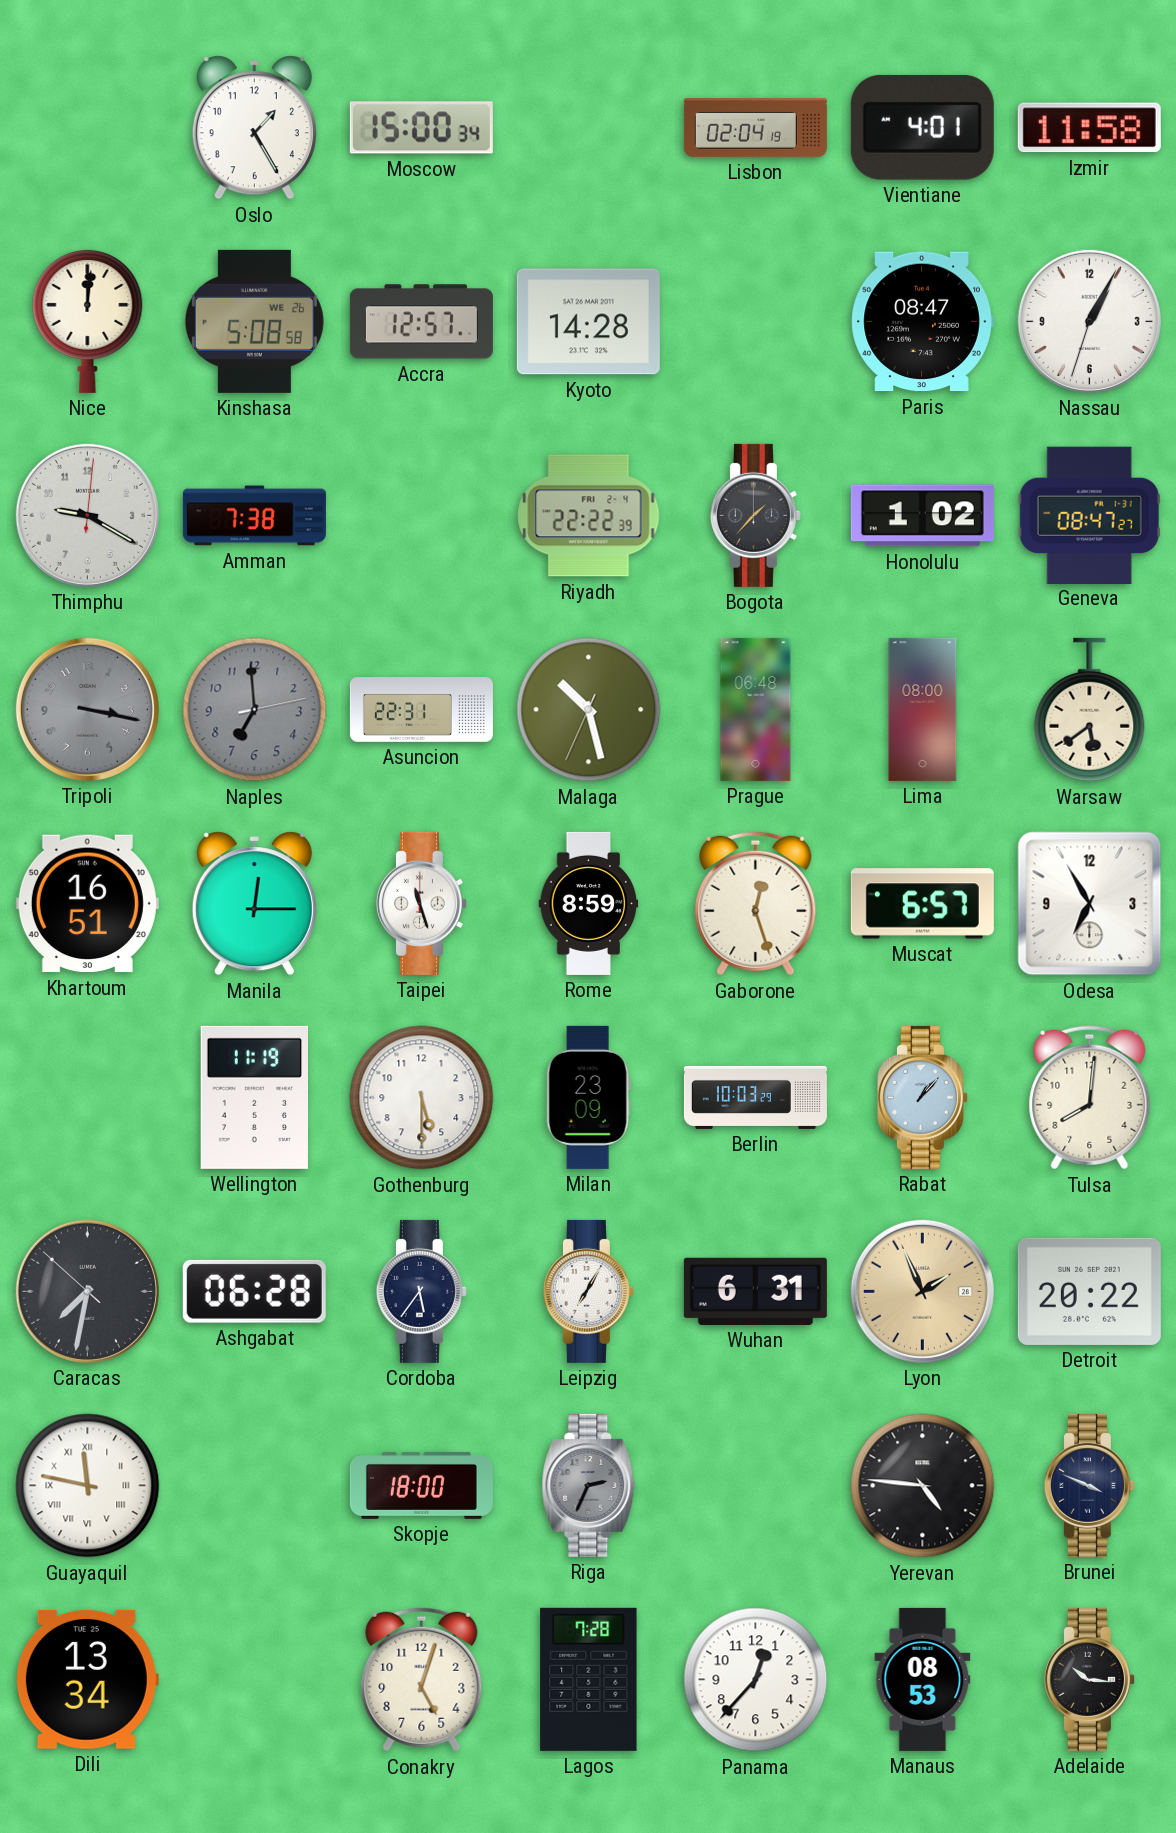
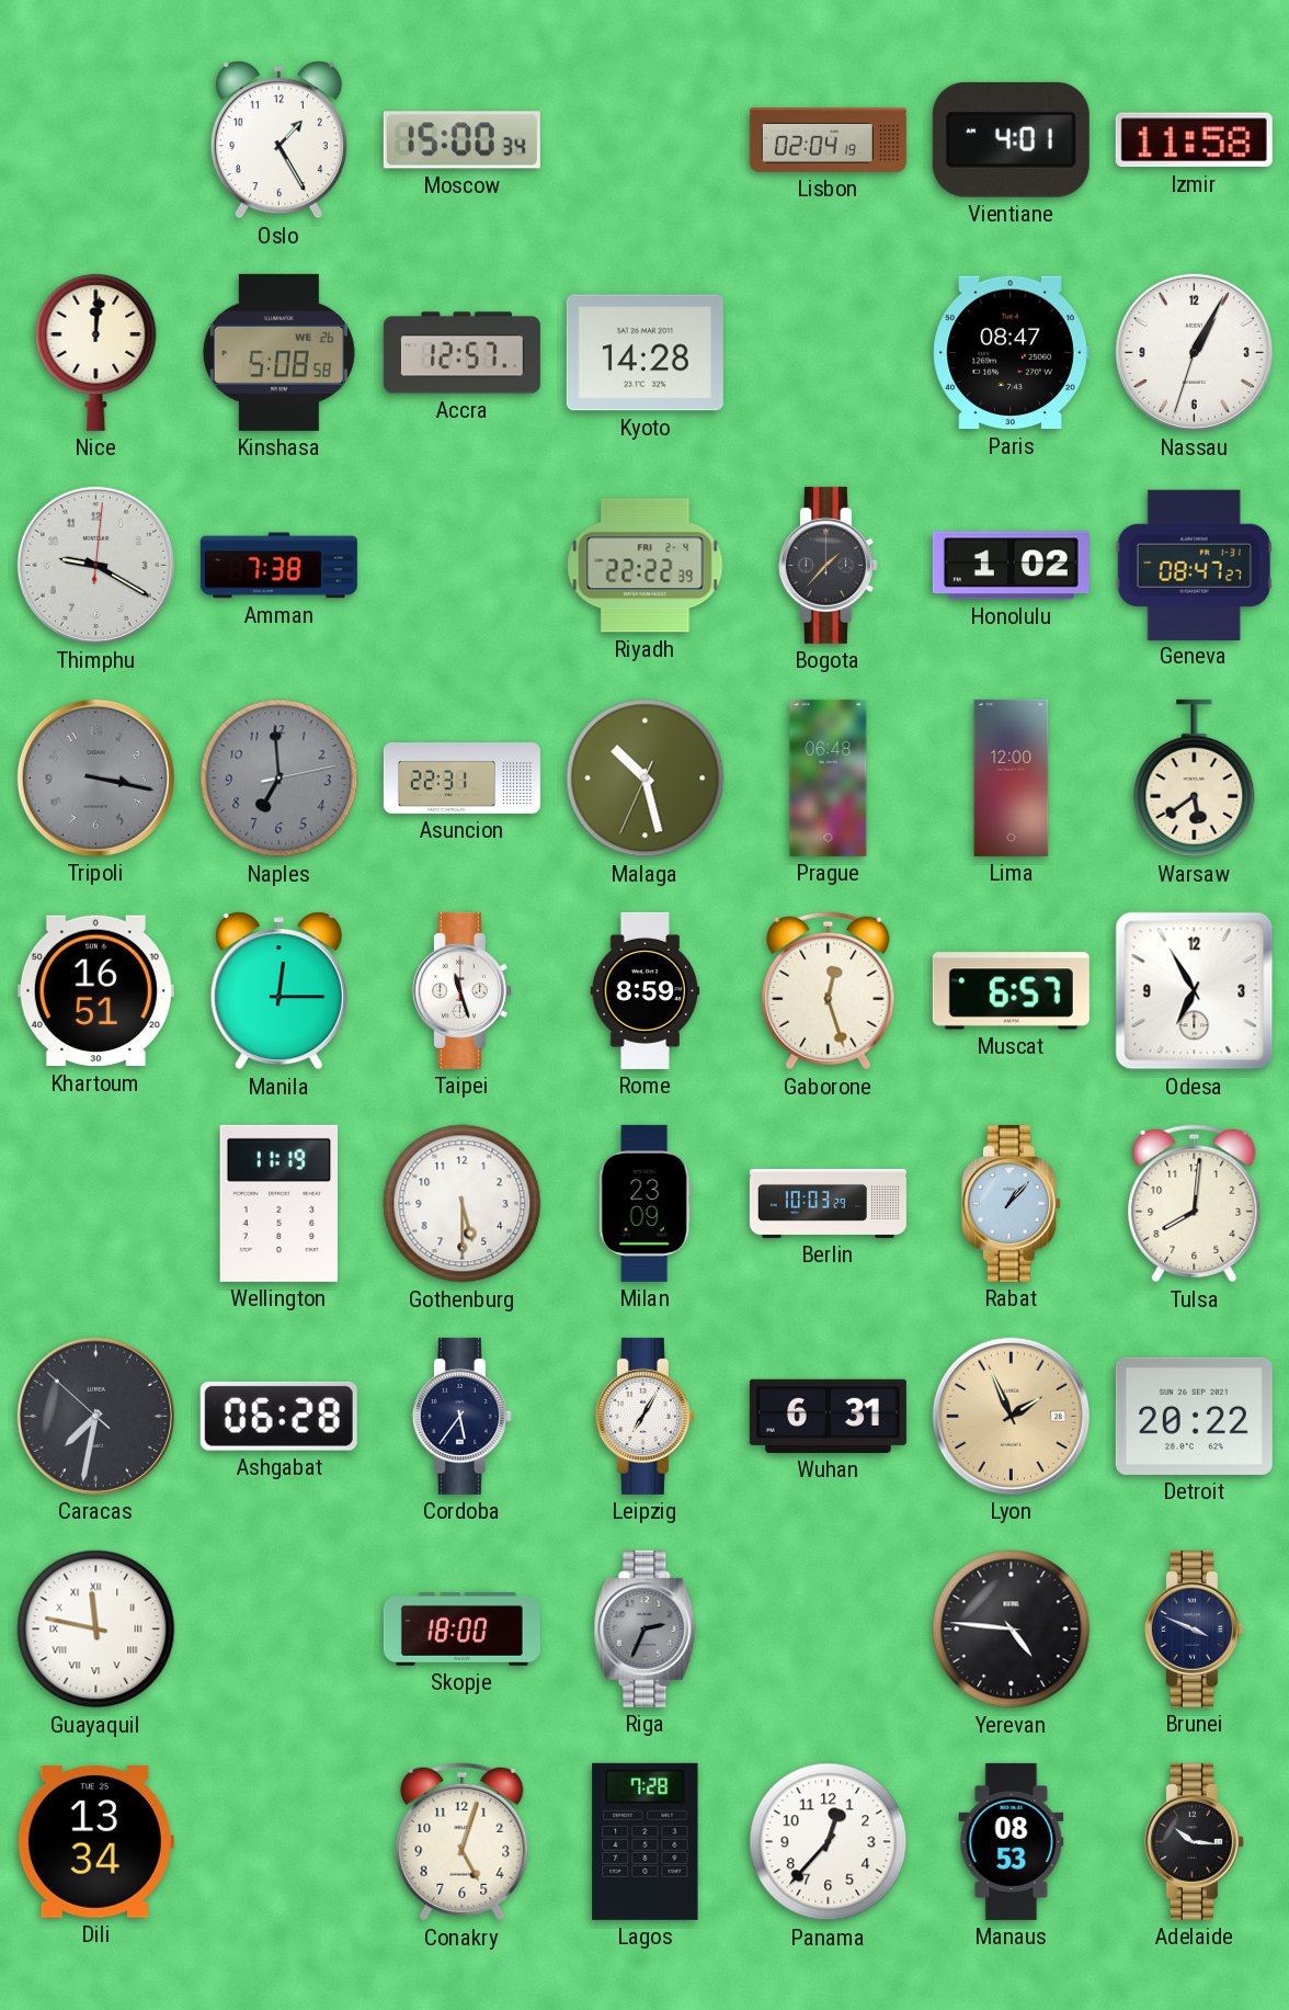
Lima: 08:00 -> 12:00 (1012, 777)
